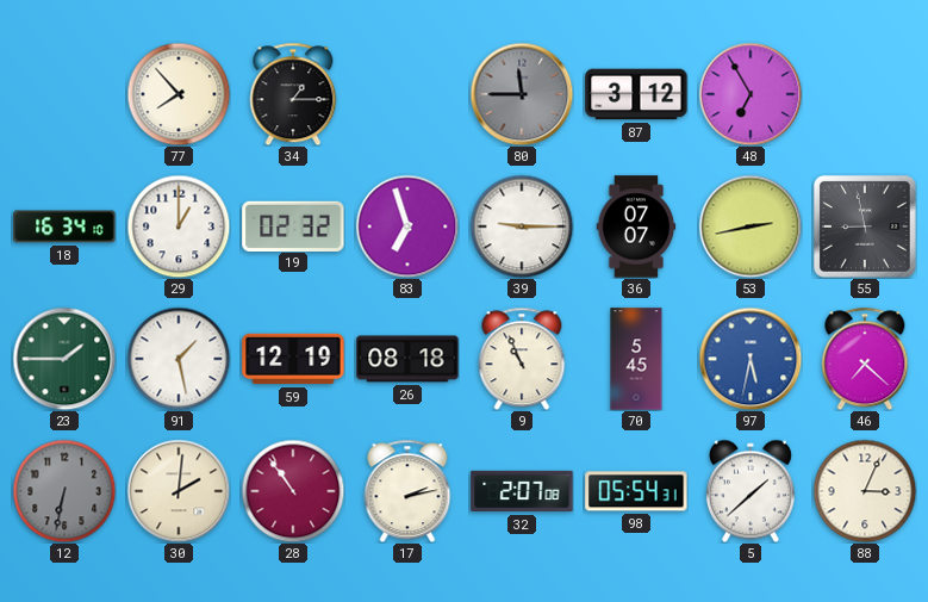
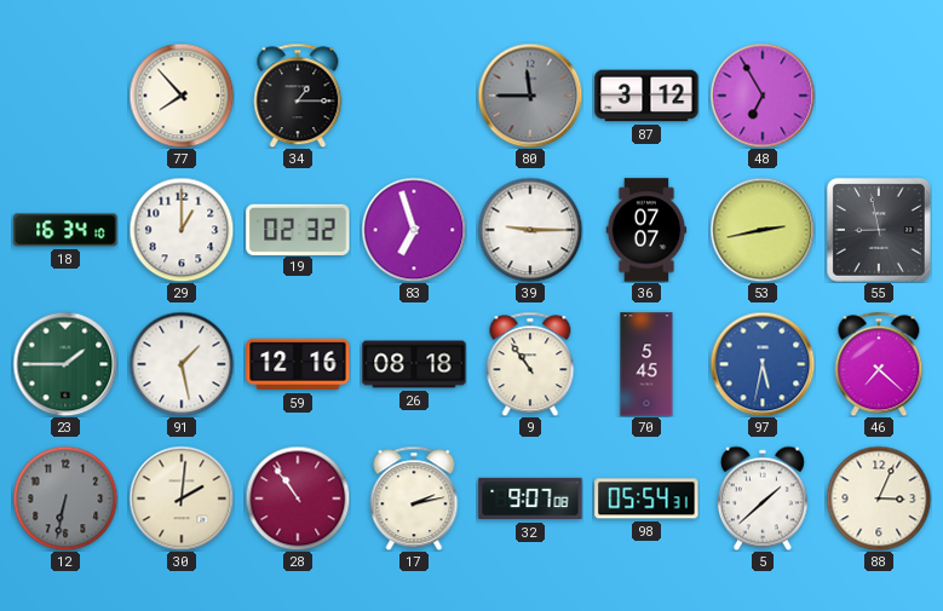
59: 12:19 -> 12:16 (298, 364)
9: 10:56 -> 10:54 (530, 364)
32: 2:07 -> 9:07 (530, 498)
